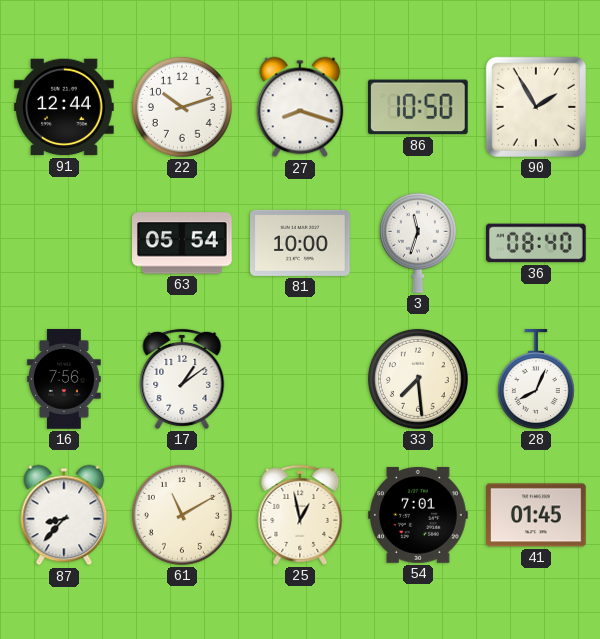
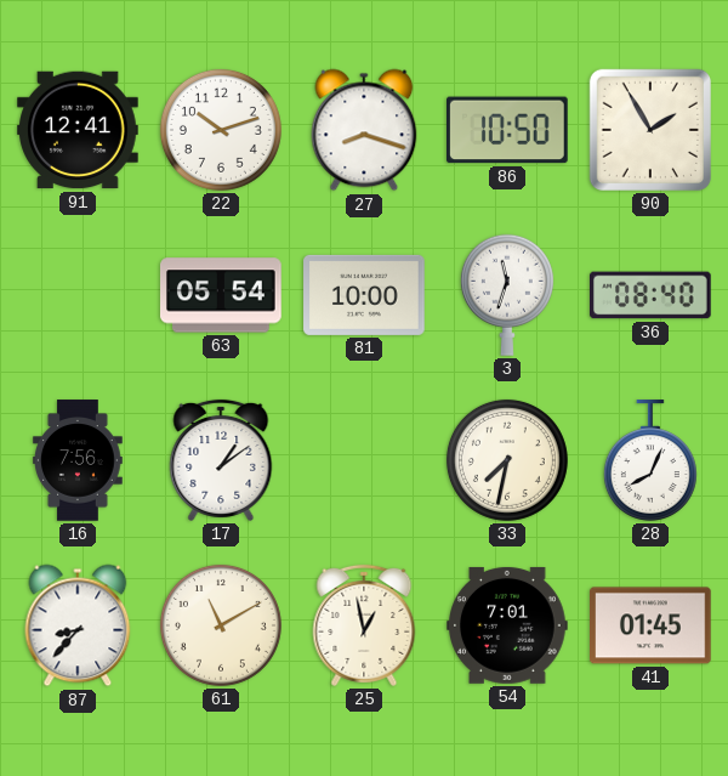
91: 12:44 -> 12:41 (78, 130)
33: 7:29 -> 7:32 (507, 460)
